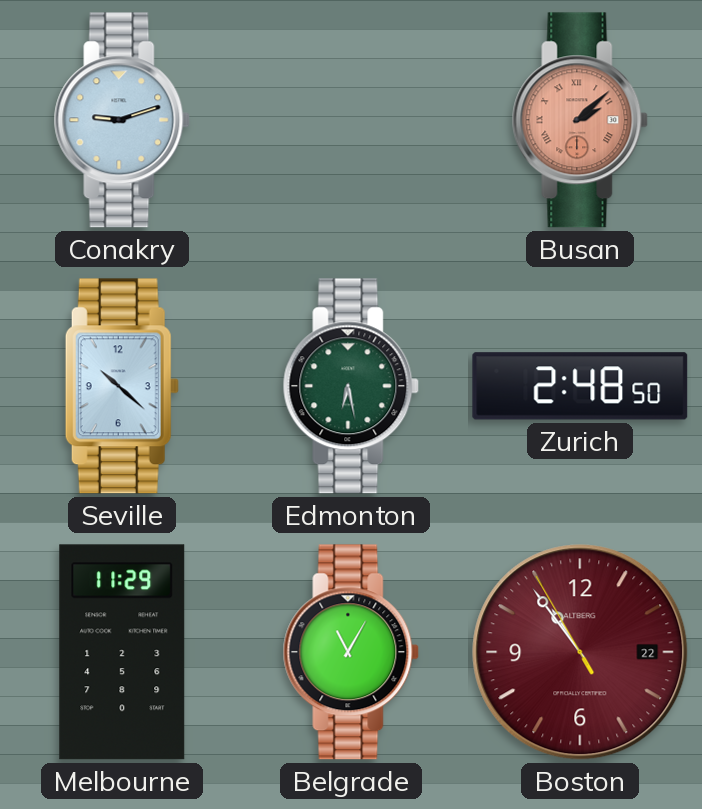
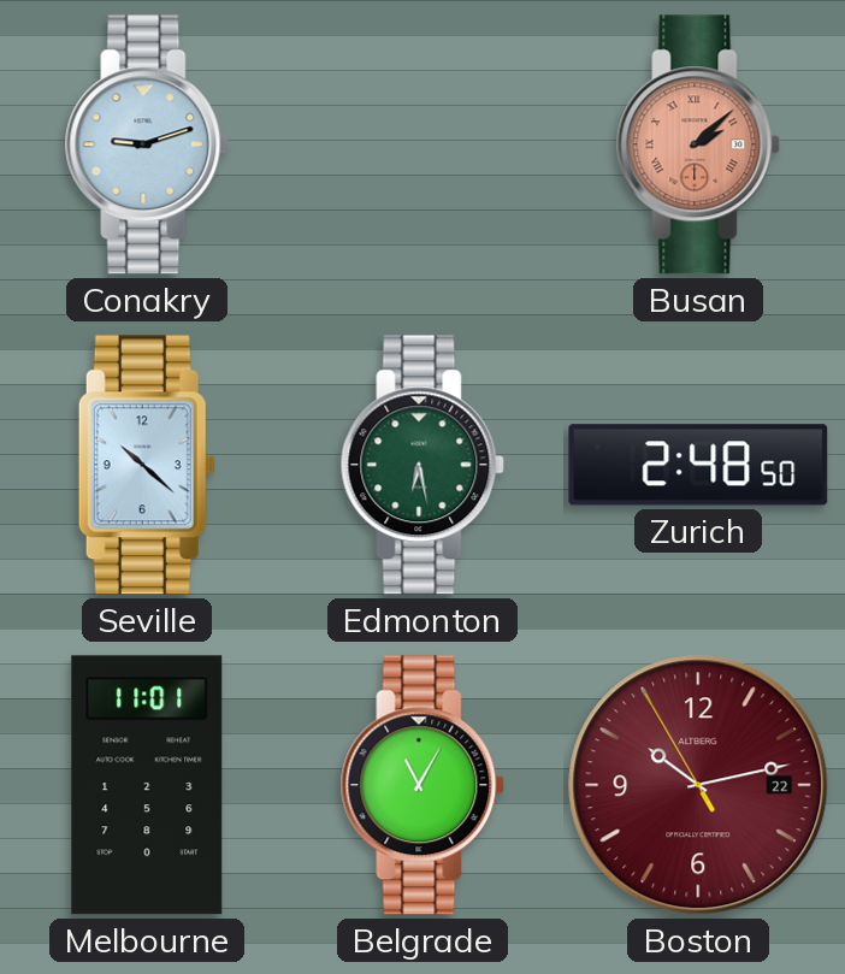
Melbourne: 11:29 -> 11:01 (147, 785)
Boston: 10:53 -> 10:12 (698, 785)
